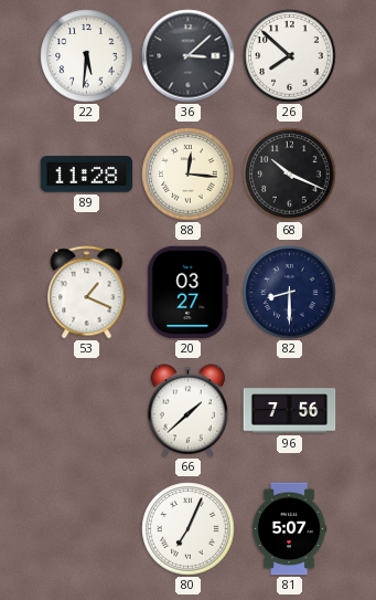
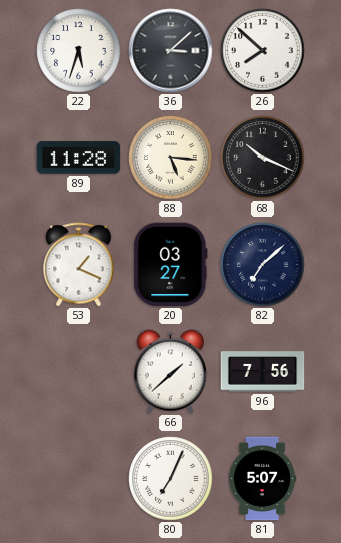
22: 5:31 -> 5:33 (79, 51)
88: 12:16 -> 5:16 (171, 158)
82: 8:30 -> 7:08 (263, 265)
